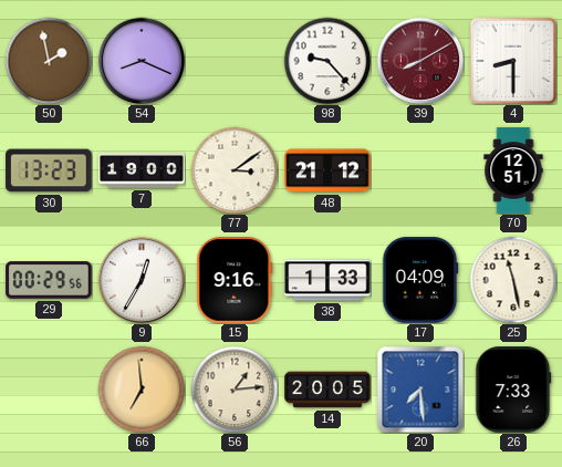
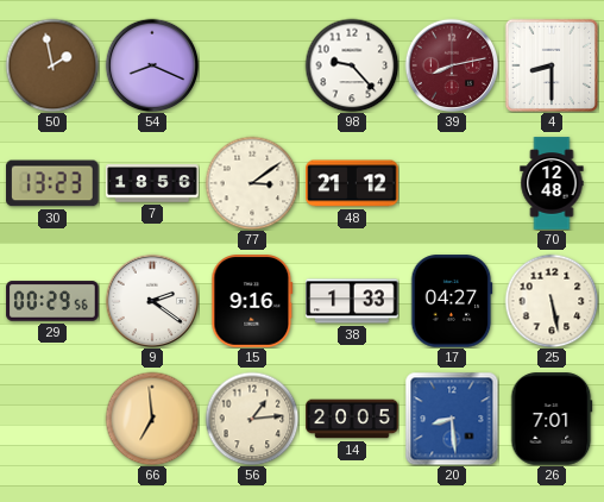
39: 8:10 -> 8:13 (452, 65)
7: 19:00 -> 18:56 (152, 183)
70: 12:51 -> 12:48 (552, 183)
9: 12:35 -> 2:21 (152, 301)
17: 04:09 -> 04:27 (452, 301)
25: 11:28 -> 5:28 (552, 301)
20: 7:29 -> 8:29 (452, 419)
26: 7:33 -> 7:01 (552, 419)
